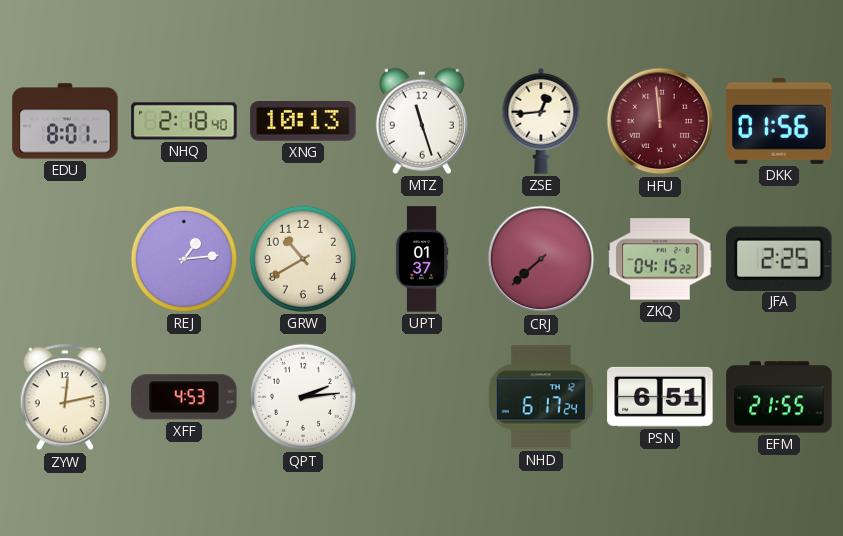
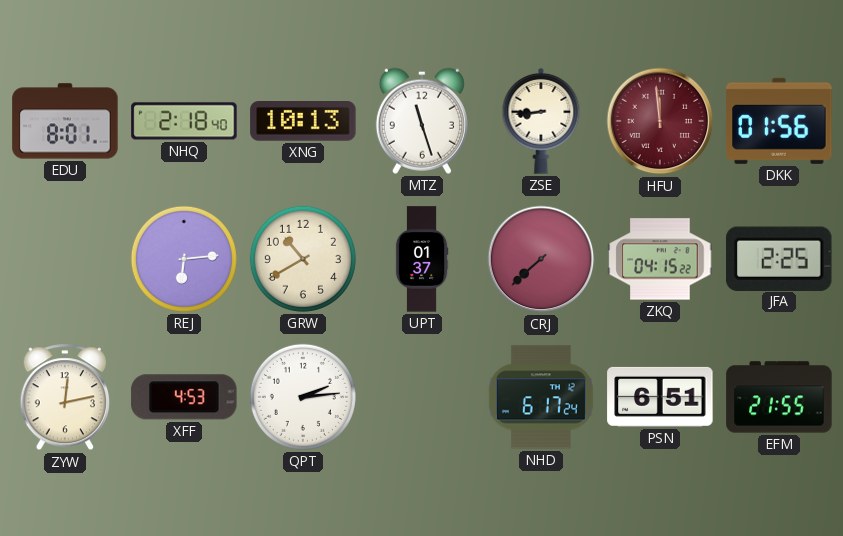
ZSE: 12:44 -> 8:44 (541, 121)
REJ: 1:14 -> 6:14 (184, 259)
